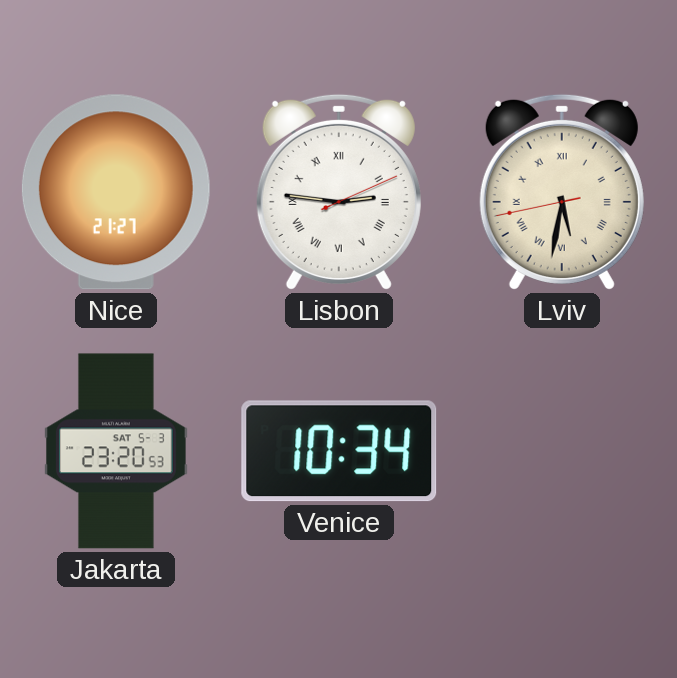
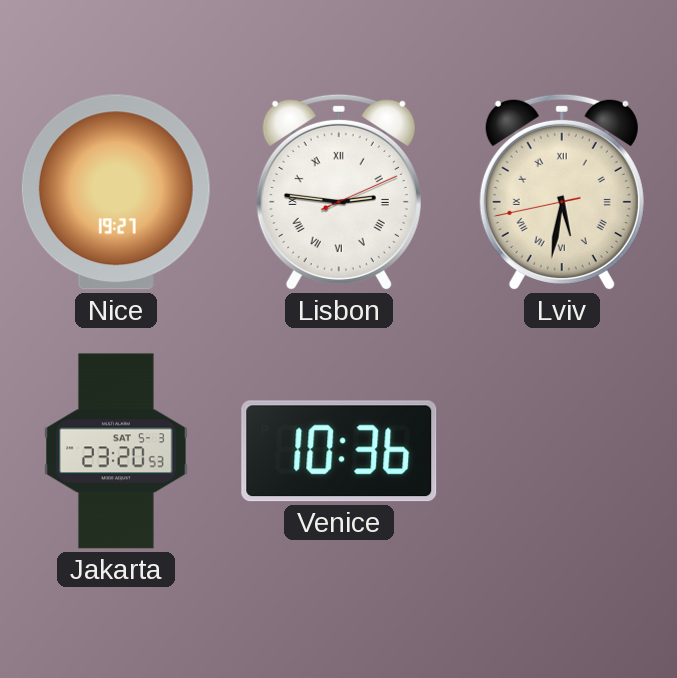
Nice: 21:27 -> 19:27 (116, 192)
Venice: 10:34 -> 10:36 (339, 451)
